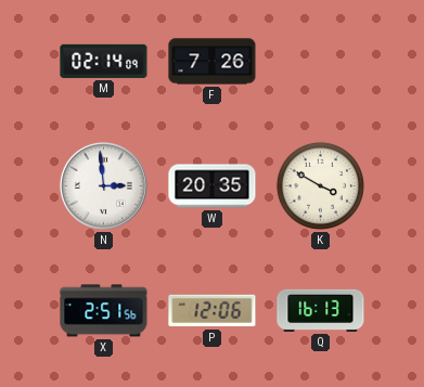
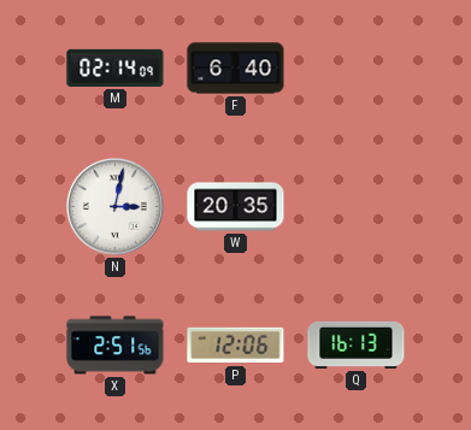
F: 7:26 -> 6:40 (236, 69)
N: 2:59 -> 3:02 (114, 206)
K: 3:50 -> none (320, 185)
